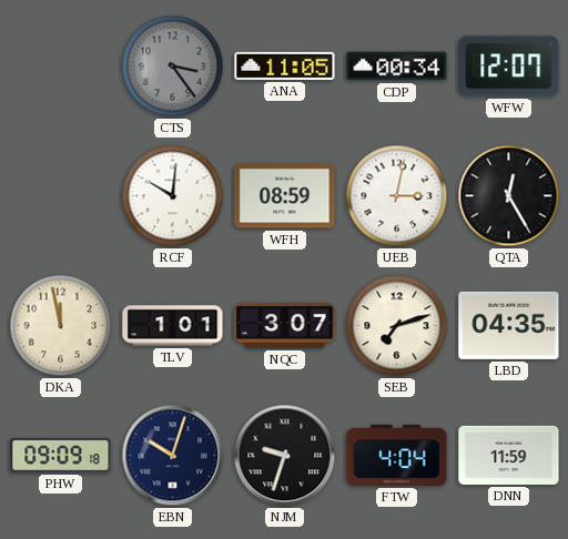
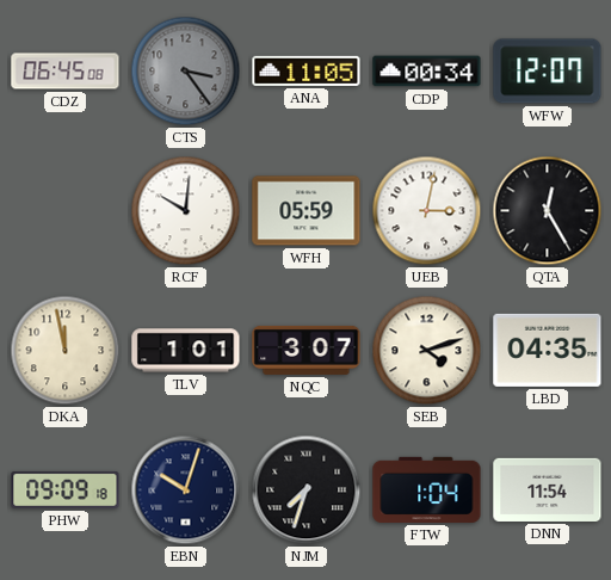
CDZ: none -> 06:45 (66, 72)
WFH: 08:59 -> 05:59 (307, 211)
SEB: 7:12 -> 4:12 (427, 351)
NJM: 9:33 -> 7:33 (307, 490)
FTW: 4:04 -> 1:04 (427, 489)
DNN: 11:59 -> 11:54 (548, 489)
